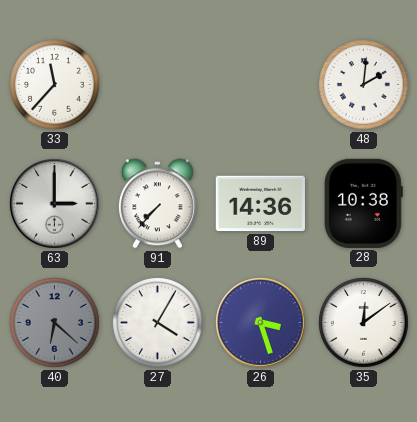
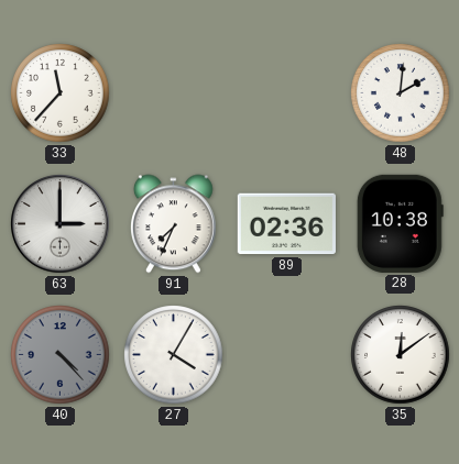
91: 7:37 -> 7:34 (173, 224)
89: 14:36 -> 02:36 (286, 224)
40: 6:22 -> 4:23 (61, 355)
26: 3:27 -> none (261, 323)
